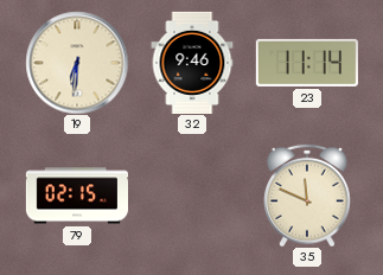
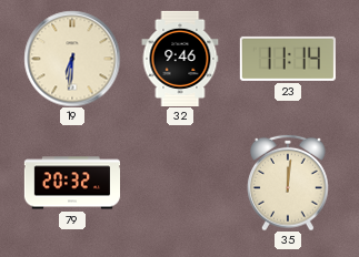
79: 02:15 -> 20:32 (71, 183)
35: 11:49 -> 12:01 (289, 183)
